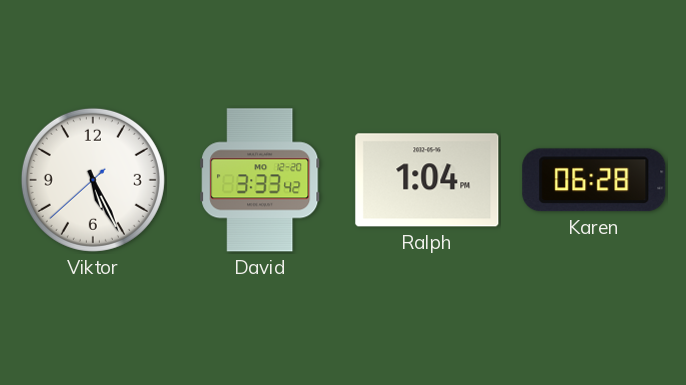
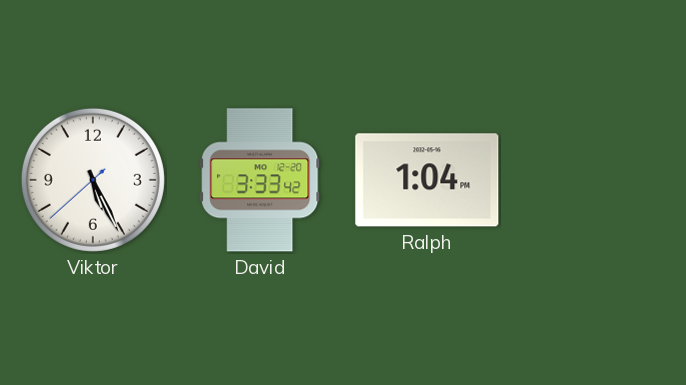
Karen: 06:28 -> none (594, 180)
